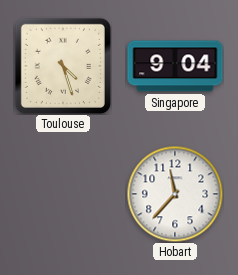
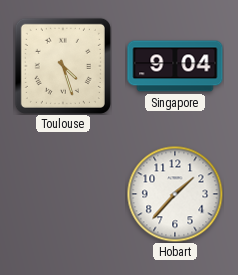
Hobart: 11:37 -> 1:37 (175, 194)
